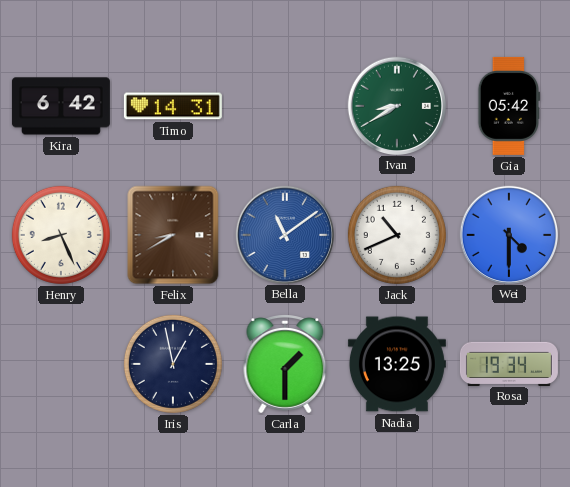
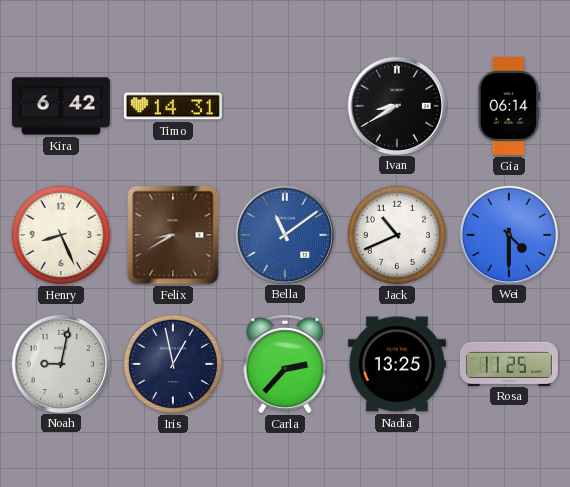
Ivan dial: green -> black (396, 105)
Gia: 05:42 -> 06:14 (509, 106)
Noah: none -> 9:02 (60, 363)
Carla: 1:30 -> 2:37 (285, 364)
Rosa: 19:34 -> 11:25 (509, 363)
